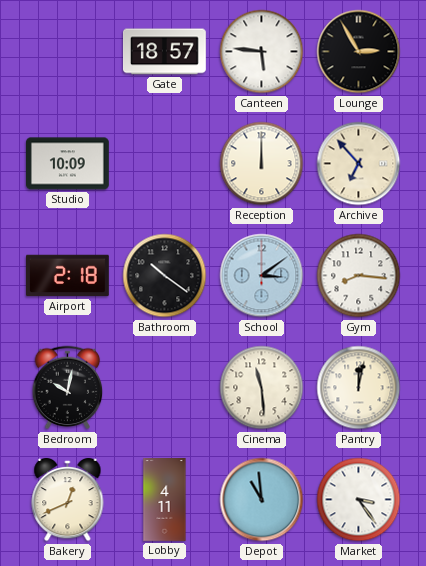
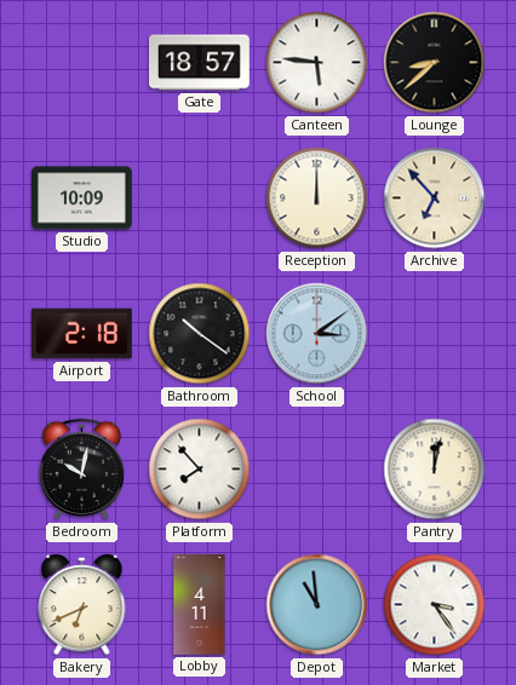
Lounge: 2:55 -> 8:38 (435, 63)
Gym: 8:16 -> none (359, 276)
Platform: none -> 7:53 (200, 470)
Cinema: 11:29 -> none (262, 388)
Bakery: 12:41 -> 6:41 (82, 605)
